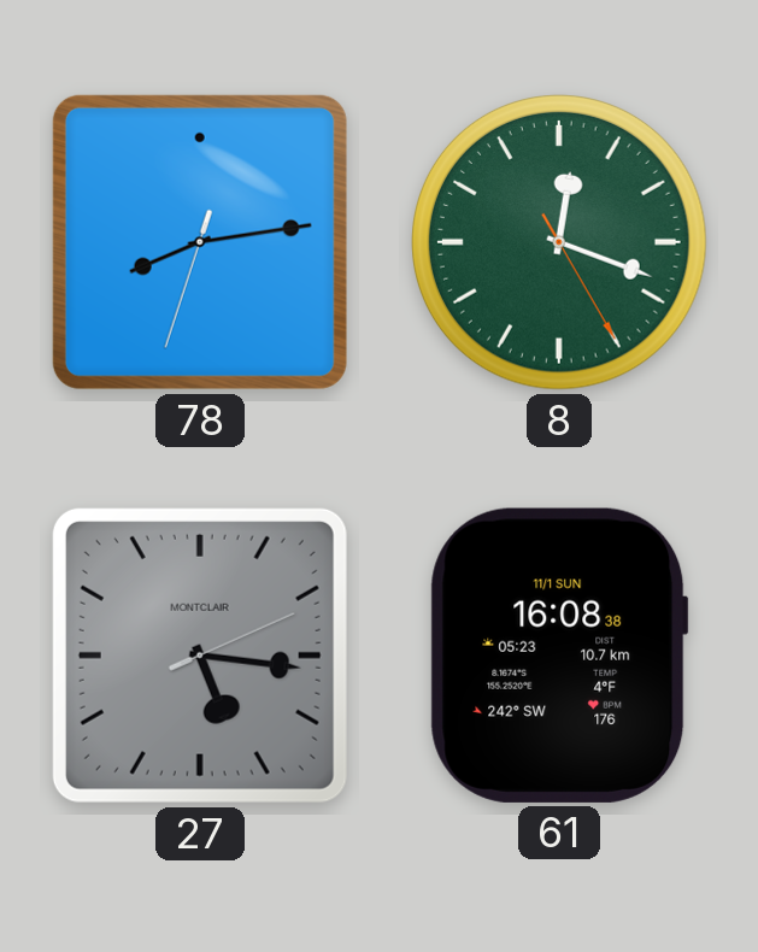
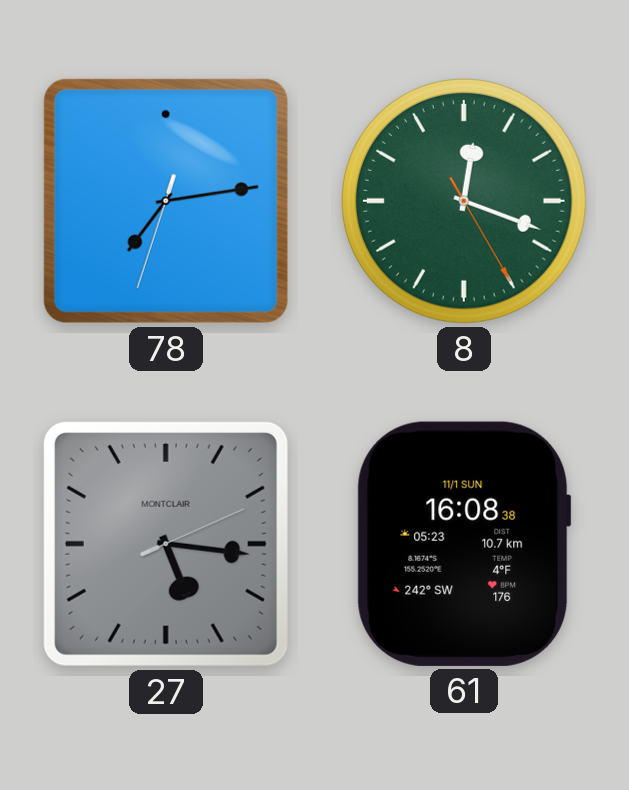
78: 8:13 -> 7:13 (166, 201)
